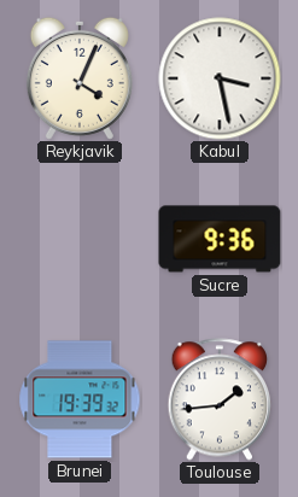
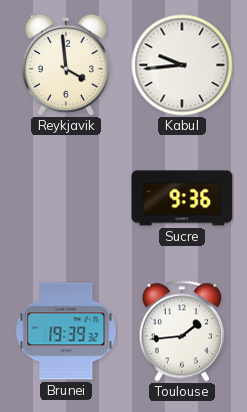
Reykjavik: 4:04 -> 3:59 (66, 65)
Kabul: 3:28 -> 9:44 (182, 65)
